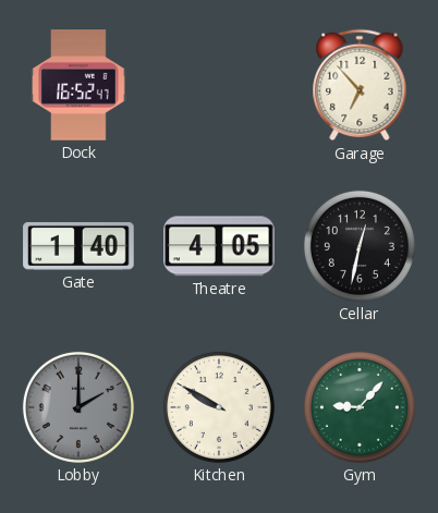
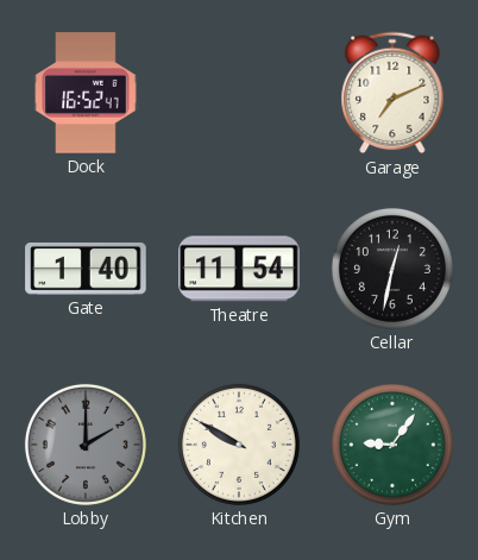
Garage: 6:53 -> 7:11 (392, 93)
Theatre: 4:05 -> 11:54 (239, 269)
Gym: 9:07 -> 9:06 (392, 445)
